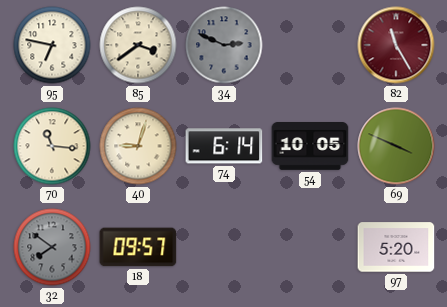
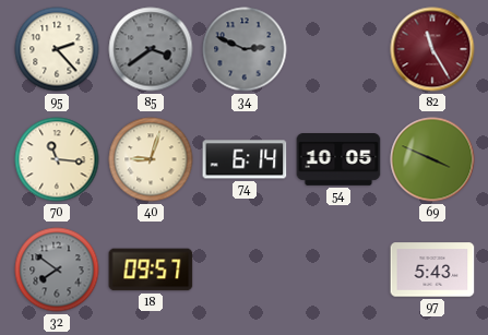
95: 6:47 -> 2:23 (57, 49)
85 dial: cream -> grey (151, 49)
97: 5:20 -> 5:43 (432, 270)
